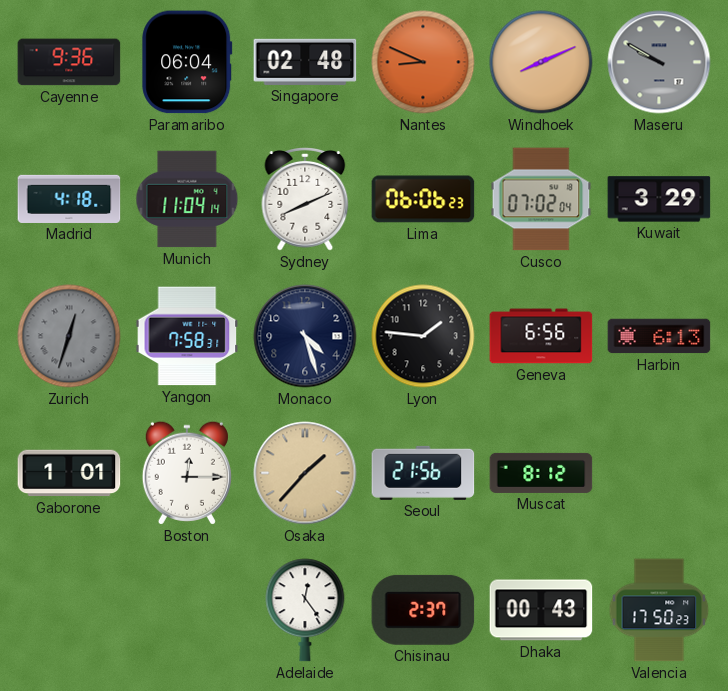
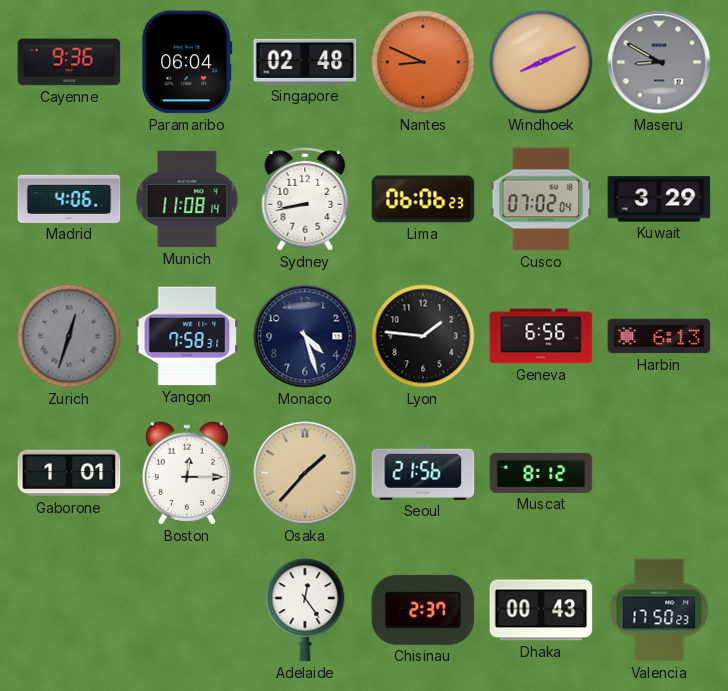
Maseru: 9:50 -> 8:50 (659, 62)
Madrid: 4:18 -> 4:06 (69, 199)
Munich: 11:04 -> 11:08 (187, 199)
Sydney: 8:11 -> 8:43 (305, 200)
